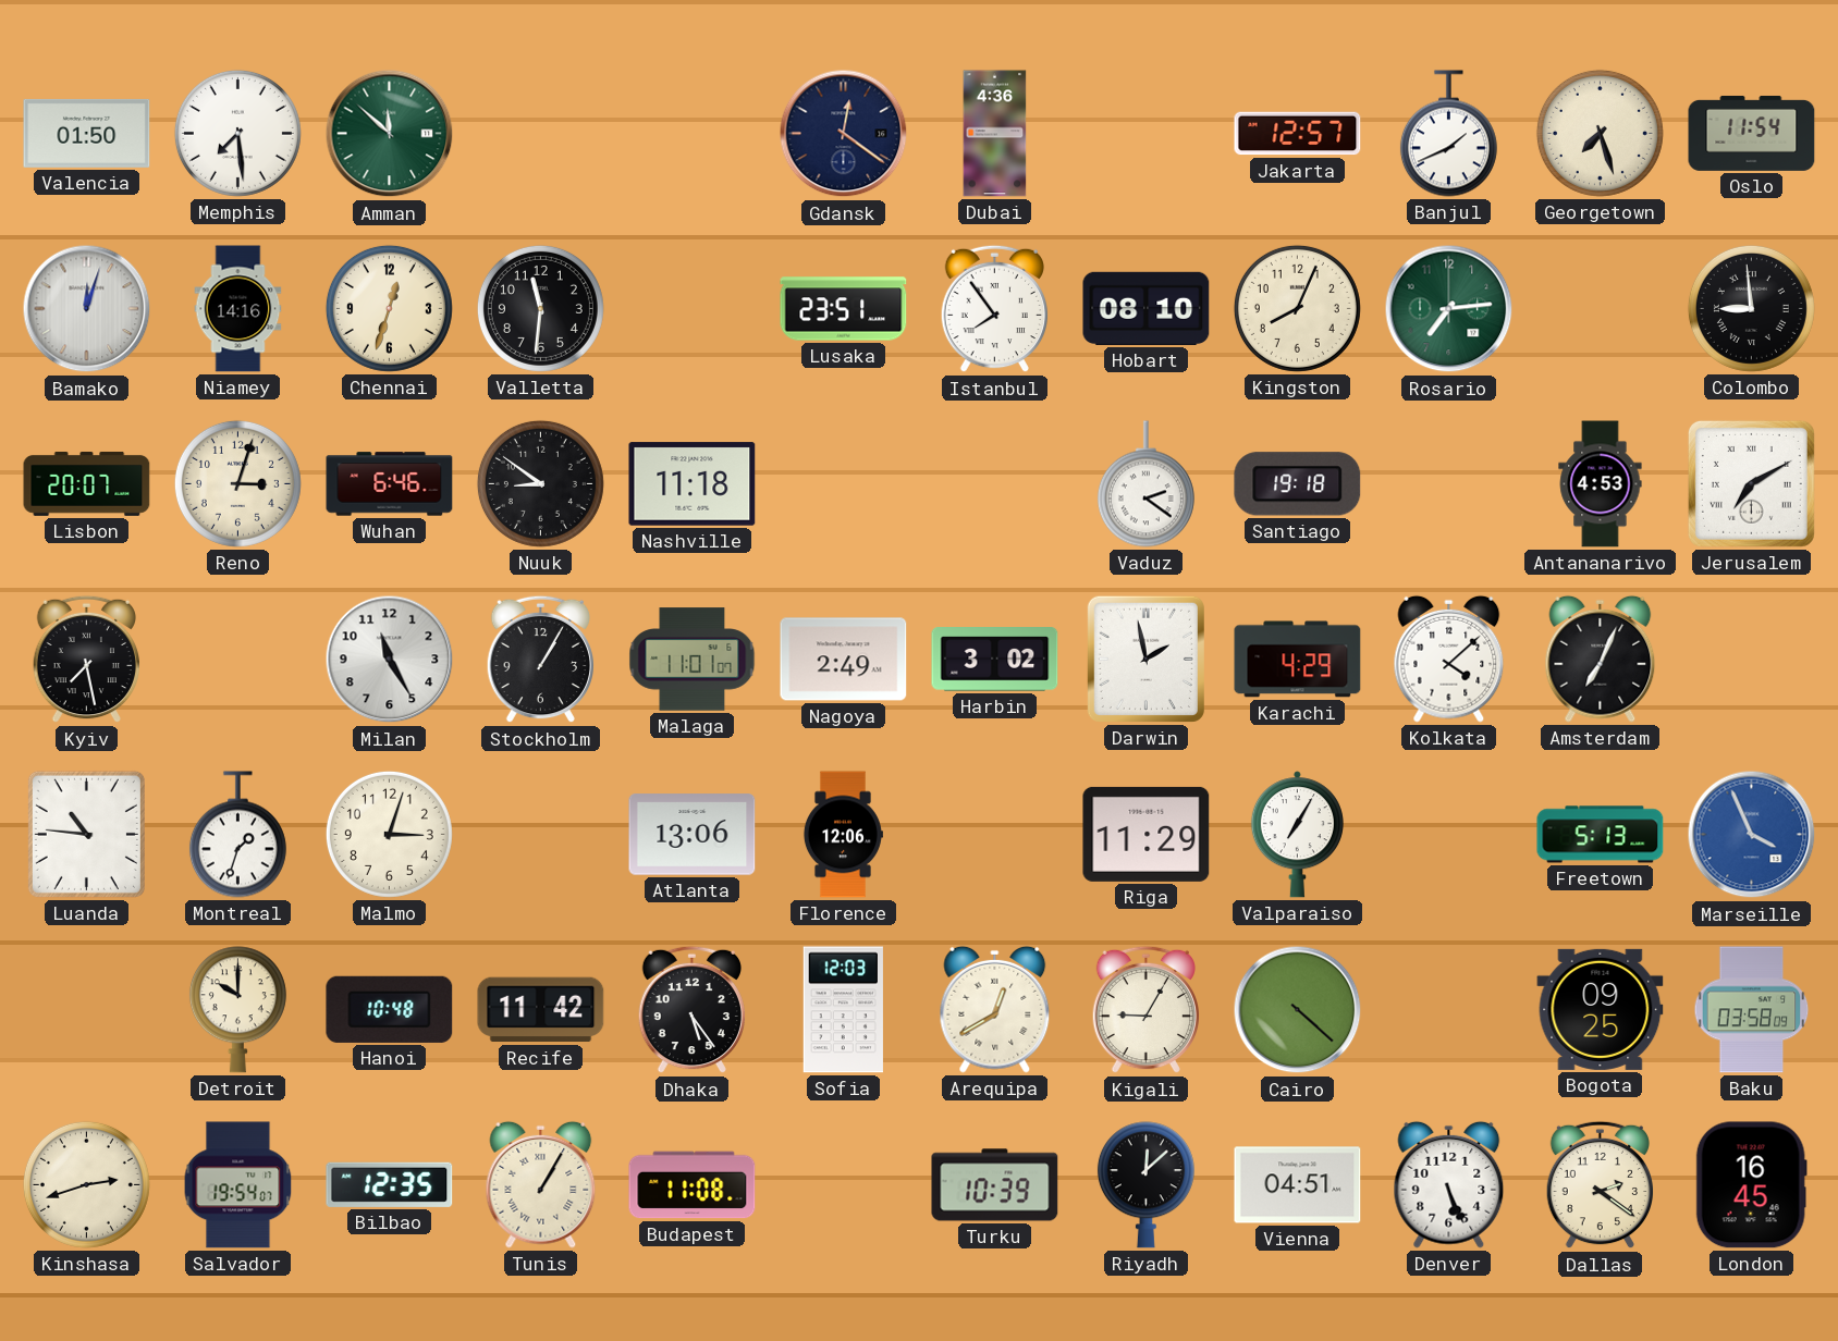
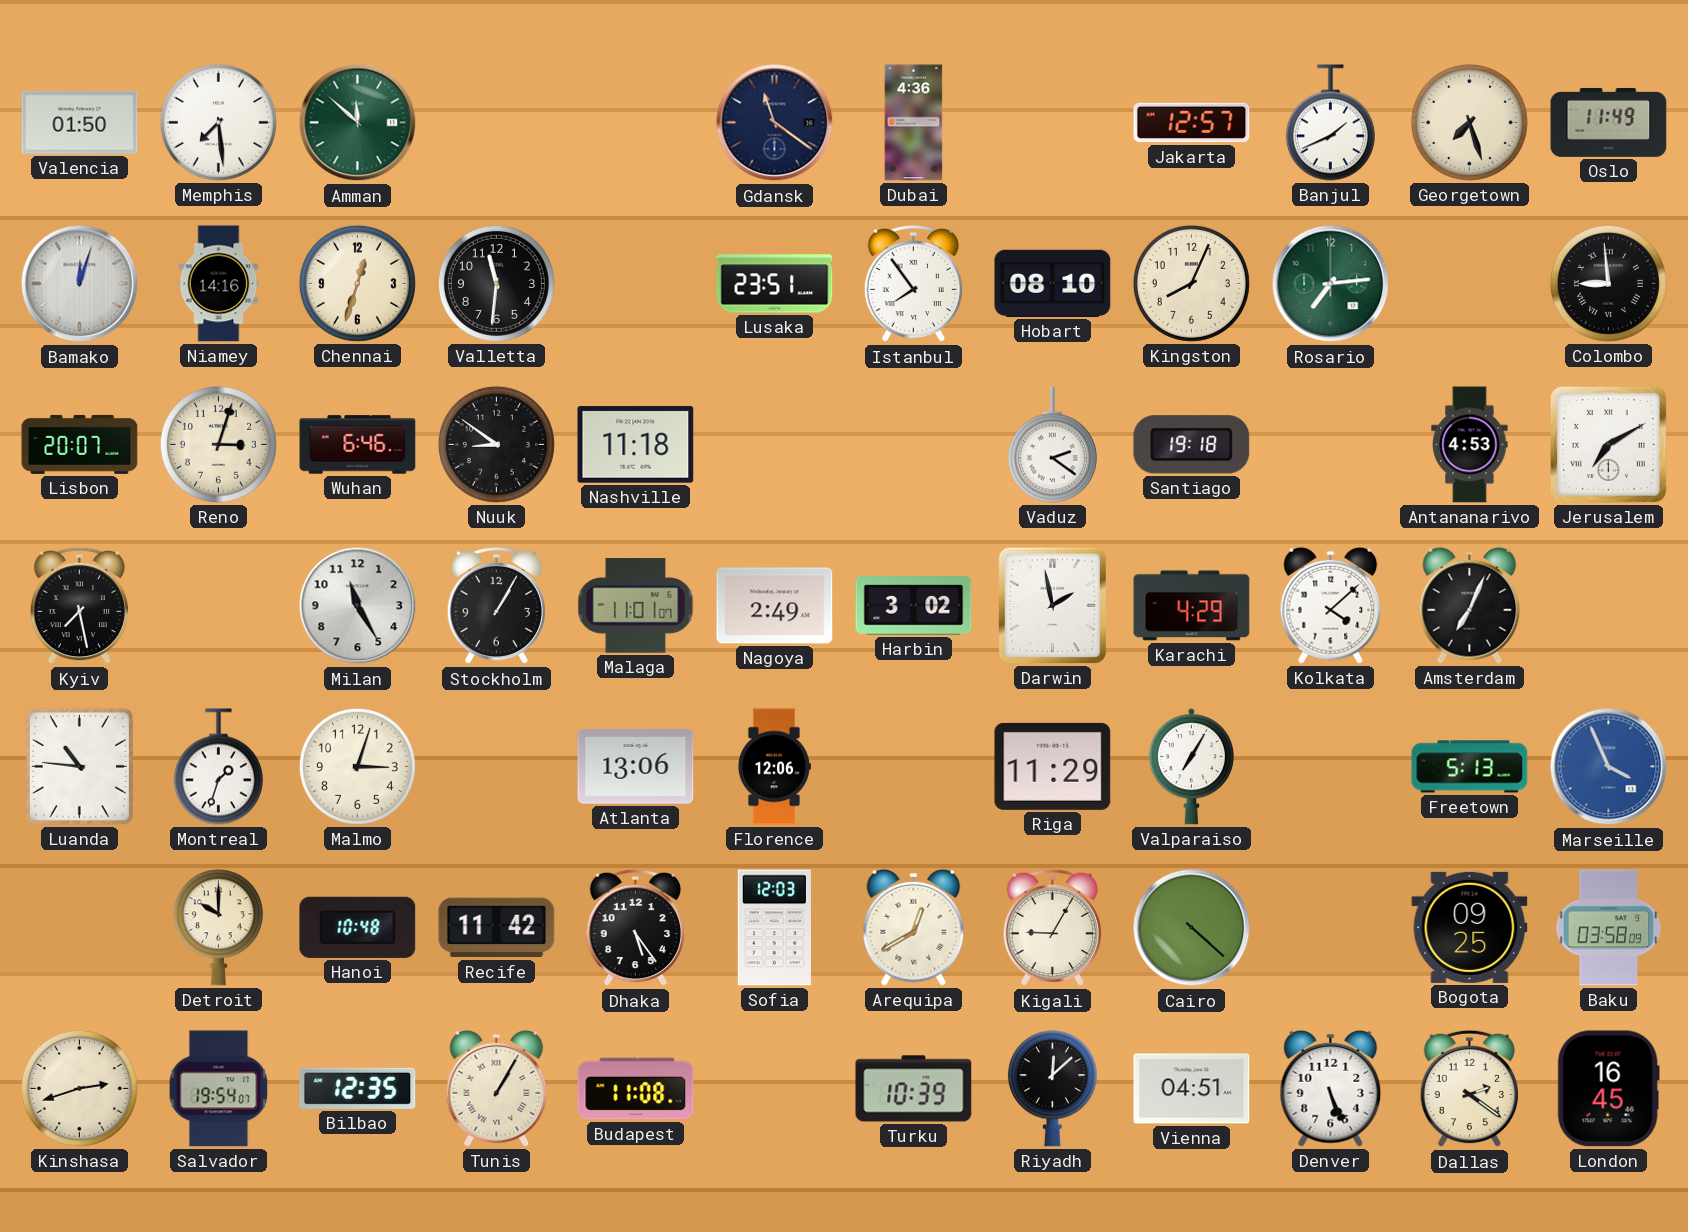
Gdansk: 12:21 -> 11:21 (775, 123)
Oslo: 11:54 -> 11:49 (1609, 122)
